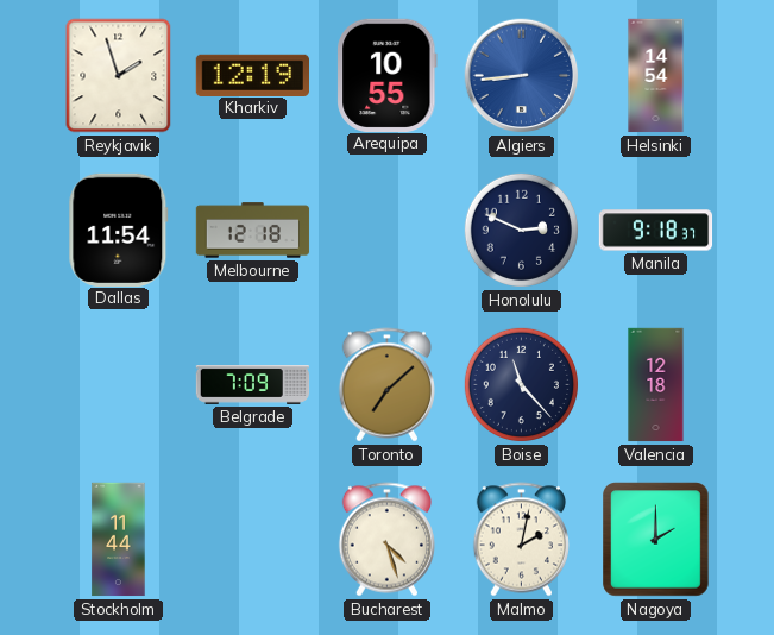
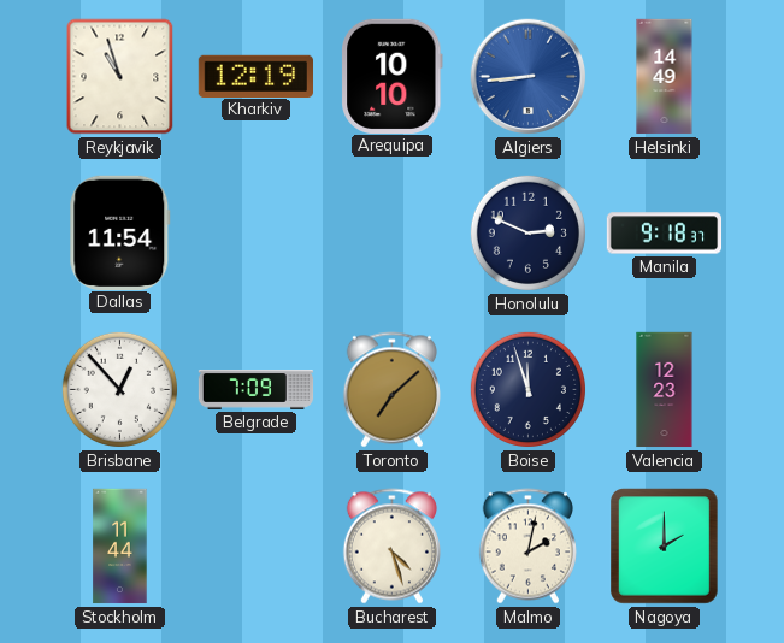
Reykjavik: 1:57 -> 10:57 (120, 77)
Arequipa: 10:55 -> 10:10 (393, 76)
Helsinki: 14:54 -> 14:49 (665, 77)
Melbourne: 12:18 -> none (253, 231)
Brisbane: none -> 12:53 (119, 389)
Boise: 11:23 -> 11:57 (527, 389)
Valencia: 12:18 -> 12:23 (665, 390)
